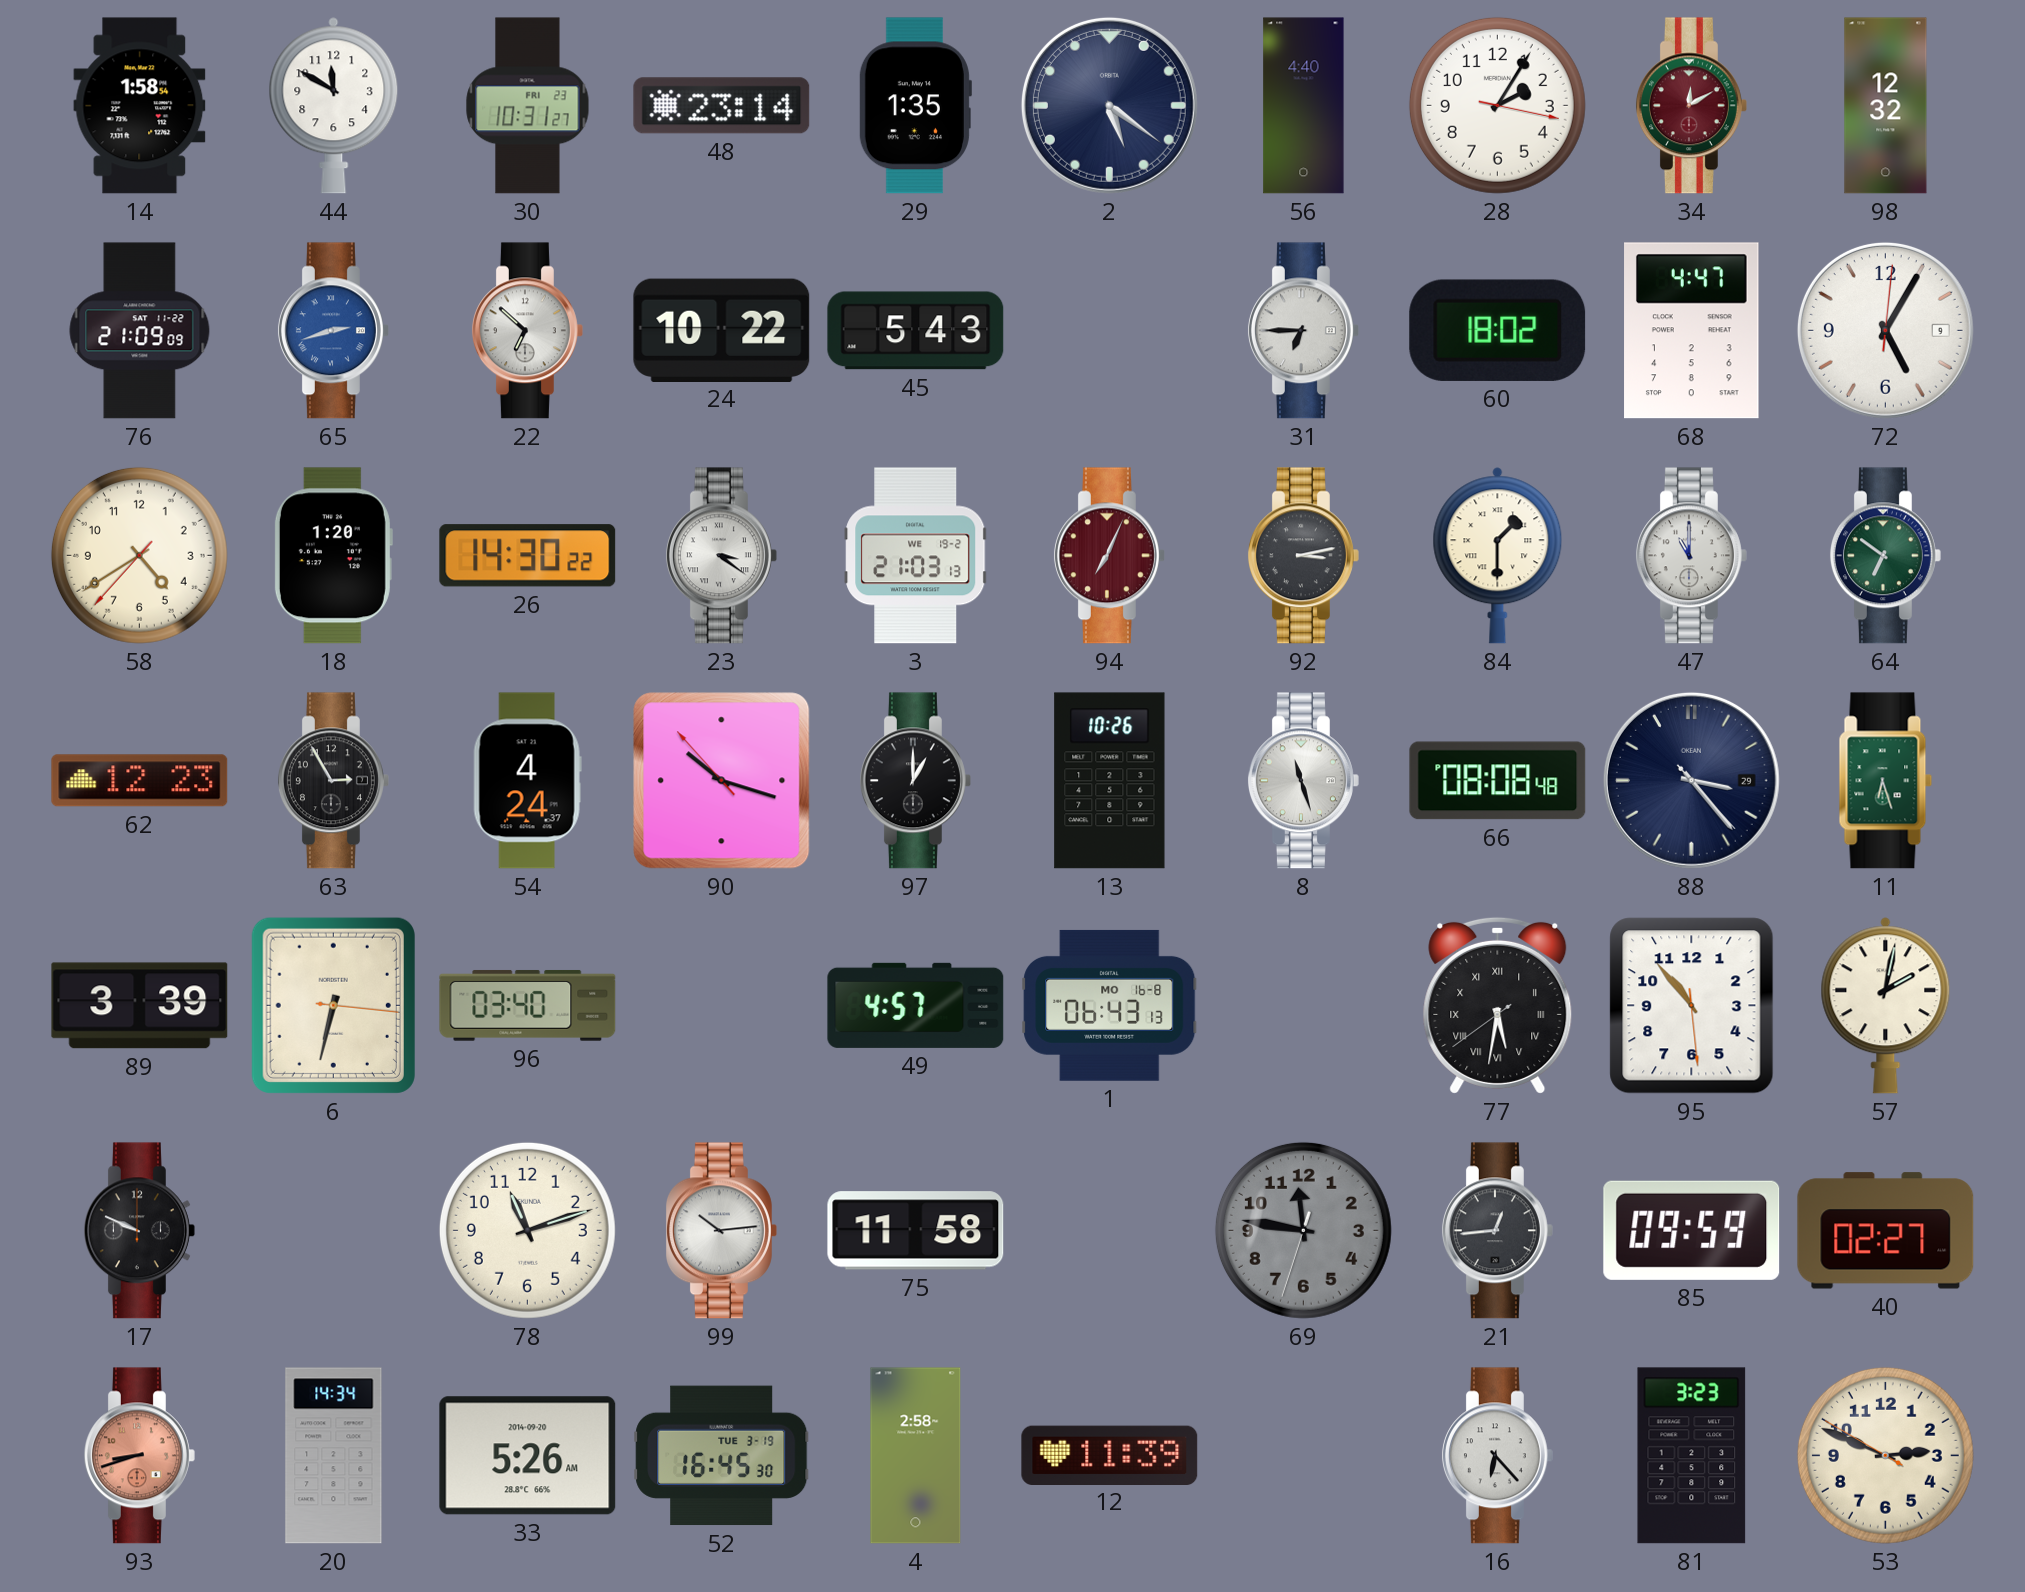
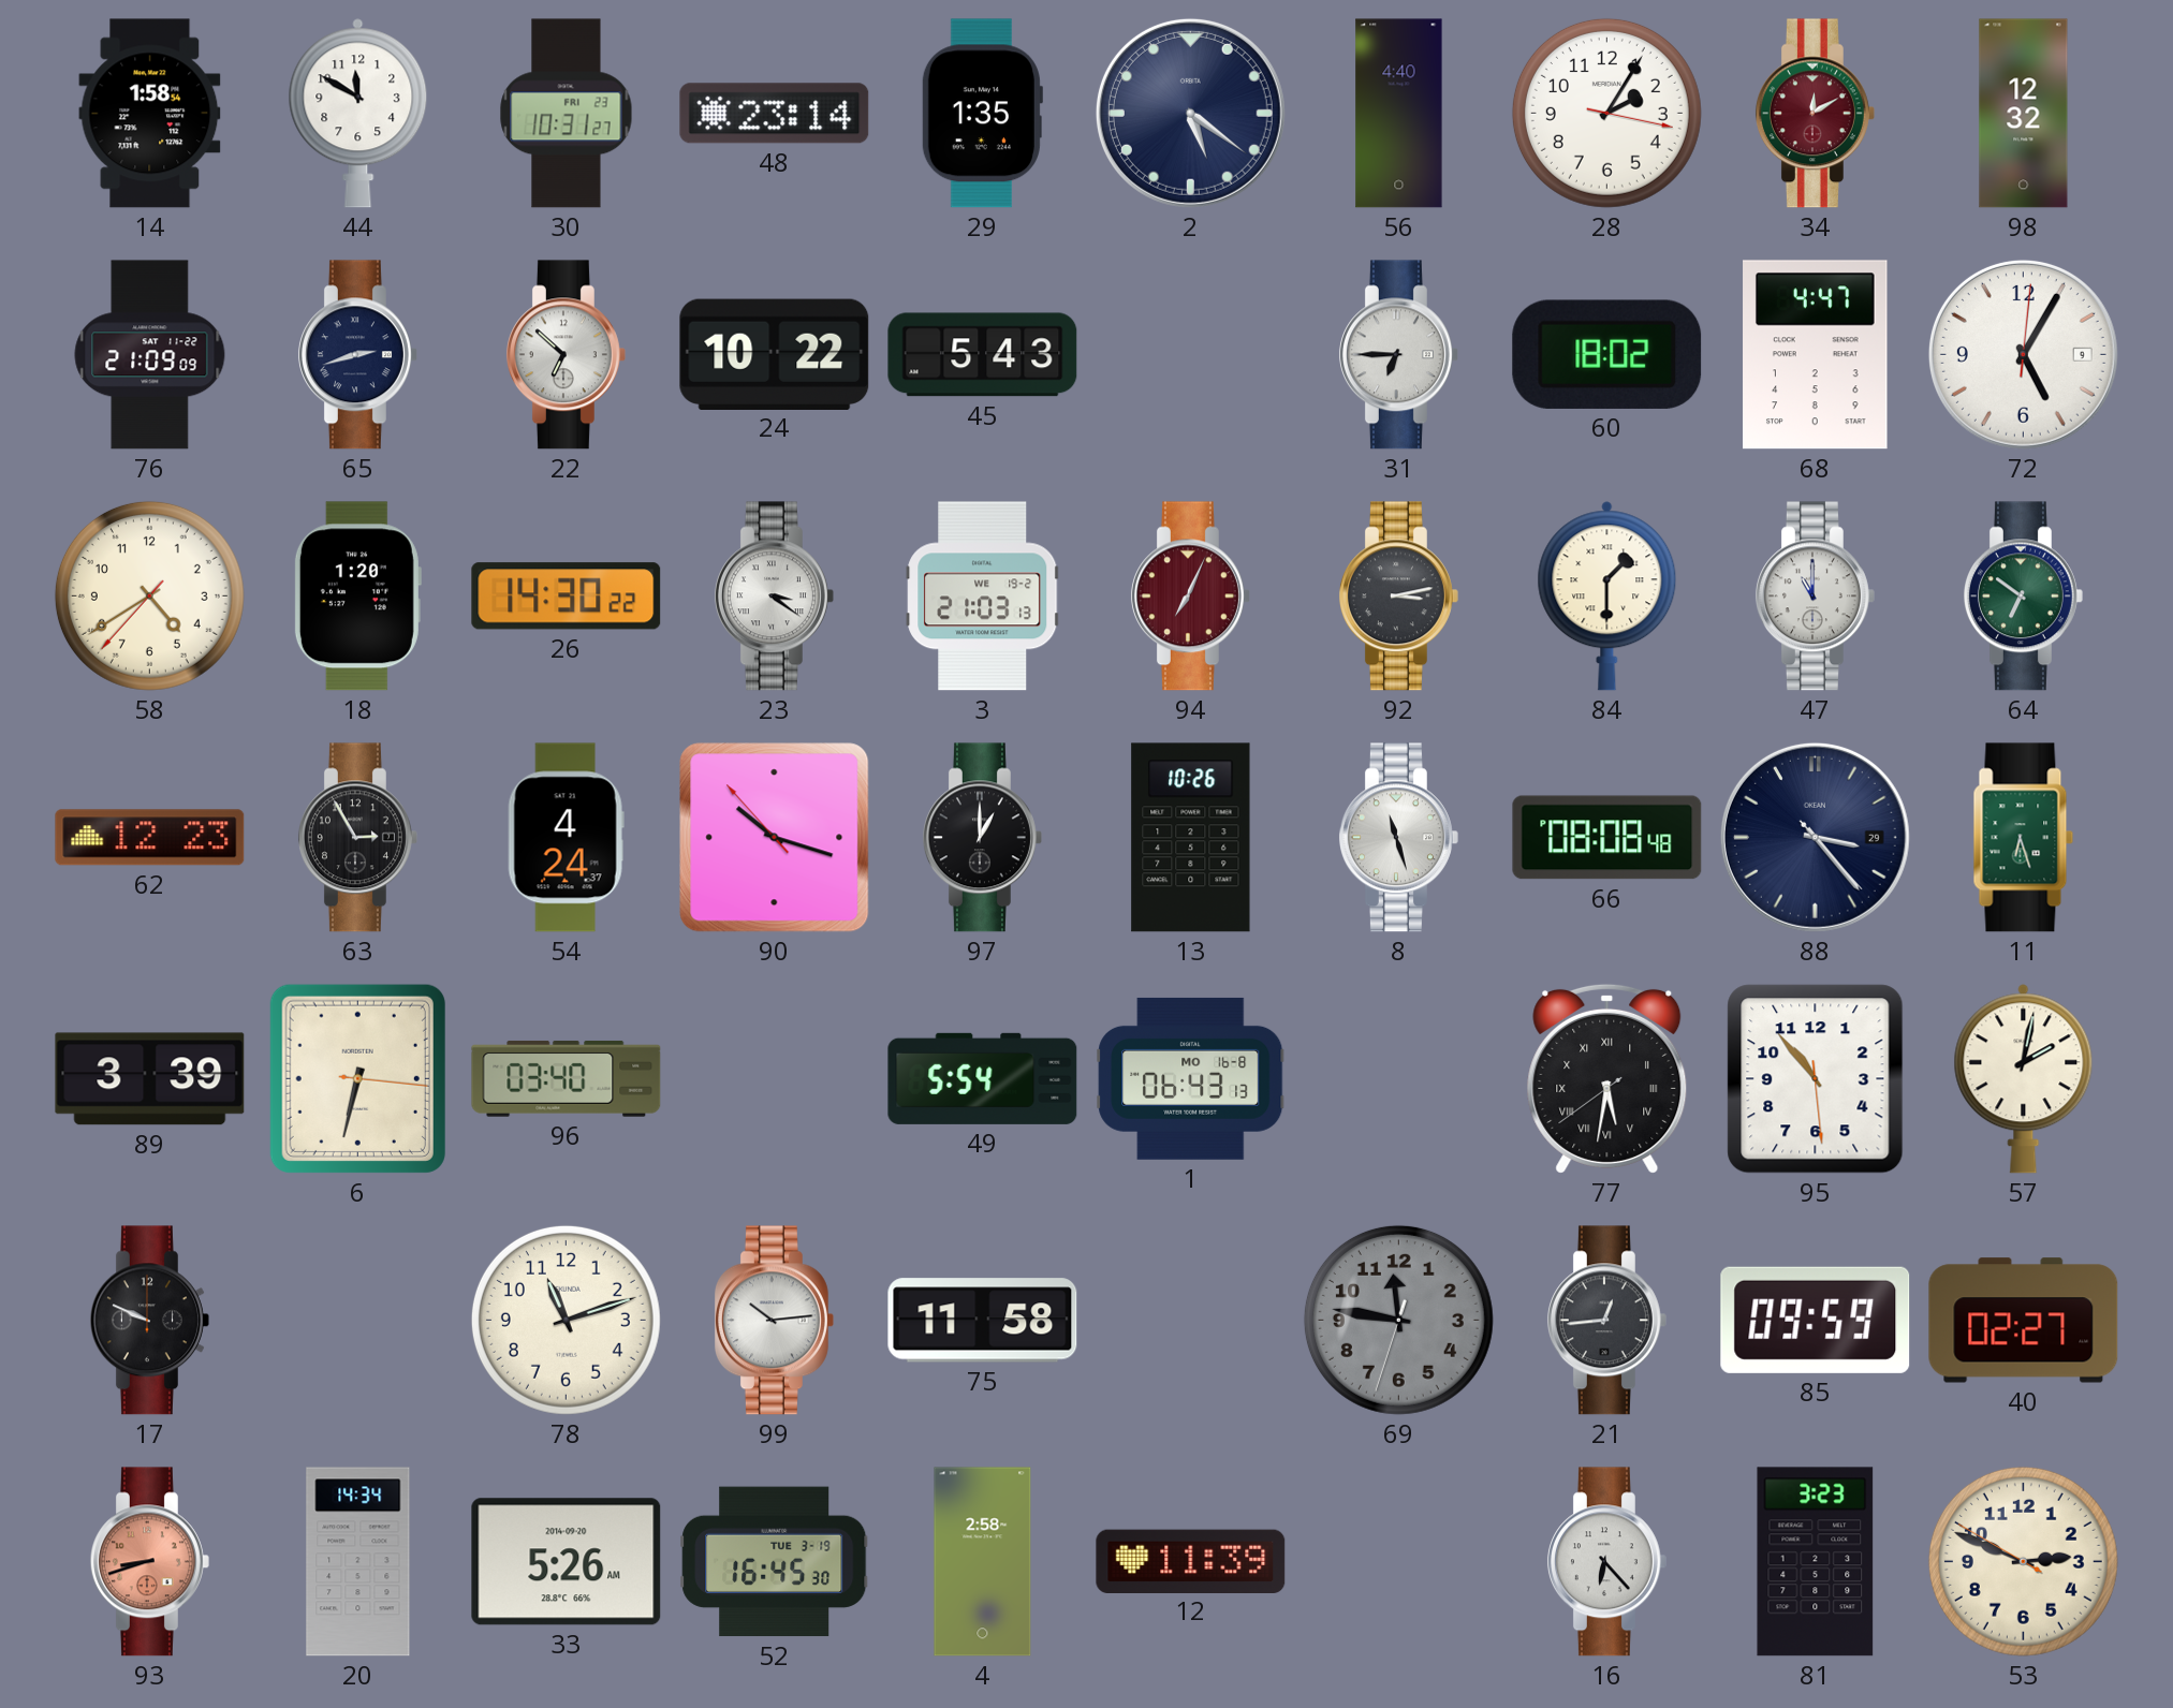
65 dial: blue -> navy (357, 355)
49: 4:57 -> 5:54 (983, 1078)
